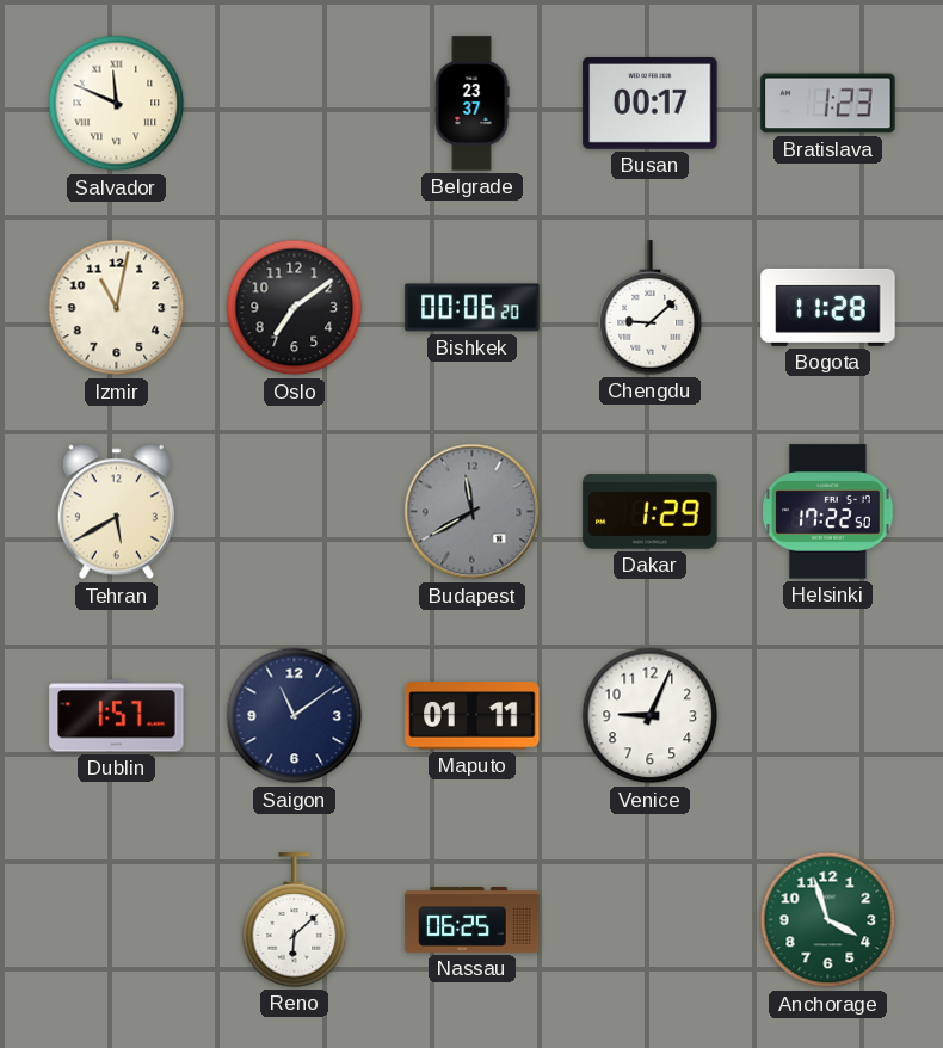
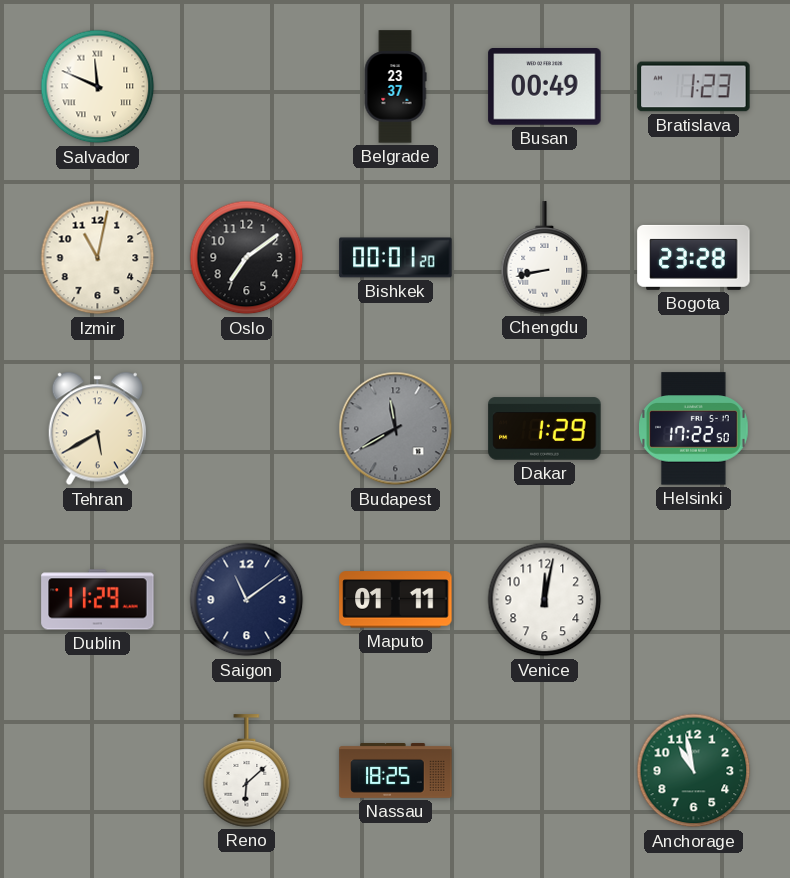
Busan: 00:17 -> 00:49 (545, 87)
Bishkek: 00:06 -> 00:01 (396, 258)
Chengdu: 9:08 -> 8:43 (545, 258)
Bogota: 11:28 -> 23:28 (694, 257)
Dublin: 1:57 -> 11:29 (98, 600)
Venice: 9:04 -> 12:02 (545, 600)
Nassau: 06:25 -> 18:25 (396, 771)
Anchorage: 3:57 -> 10:58 (694, 771)
